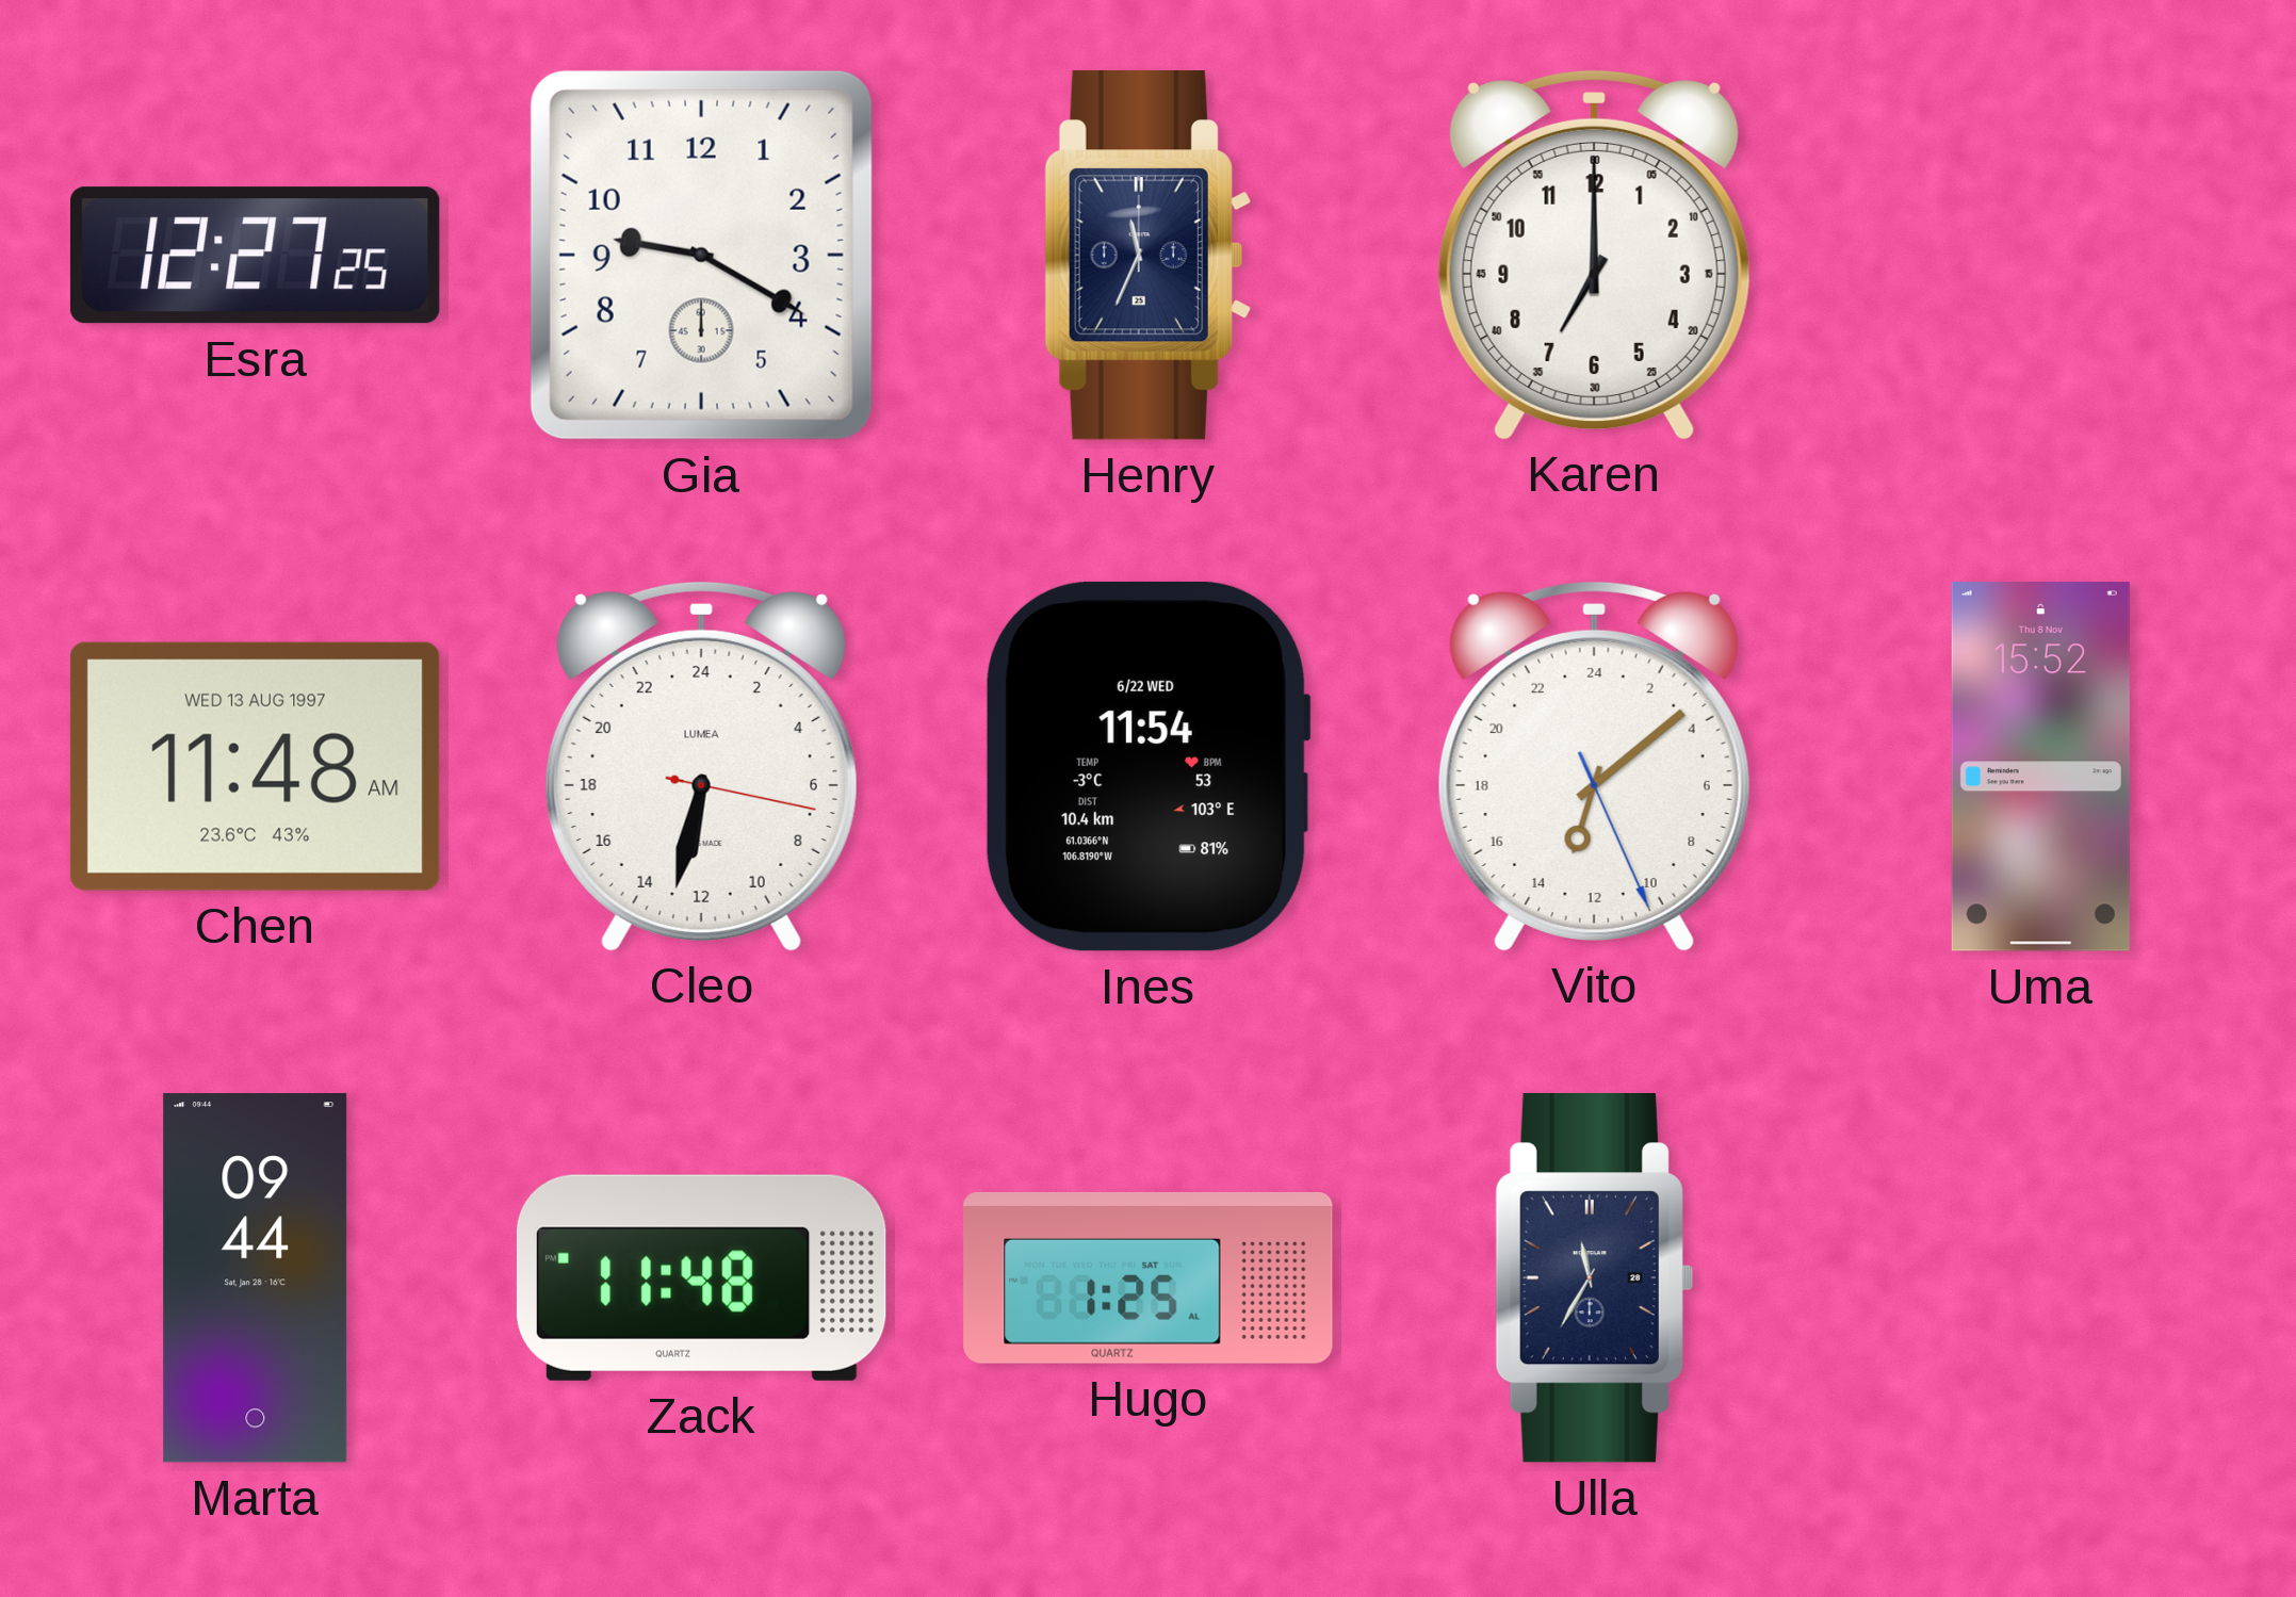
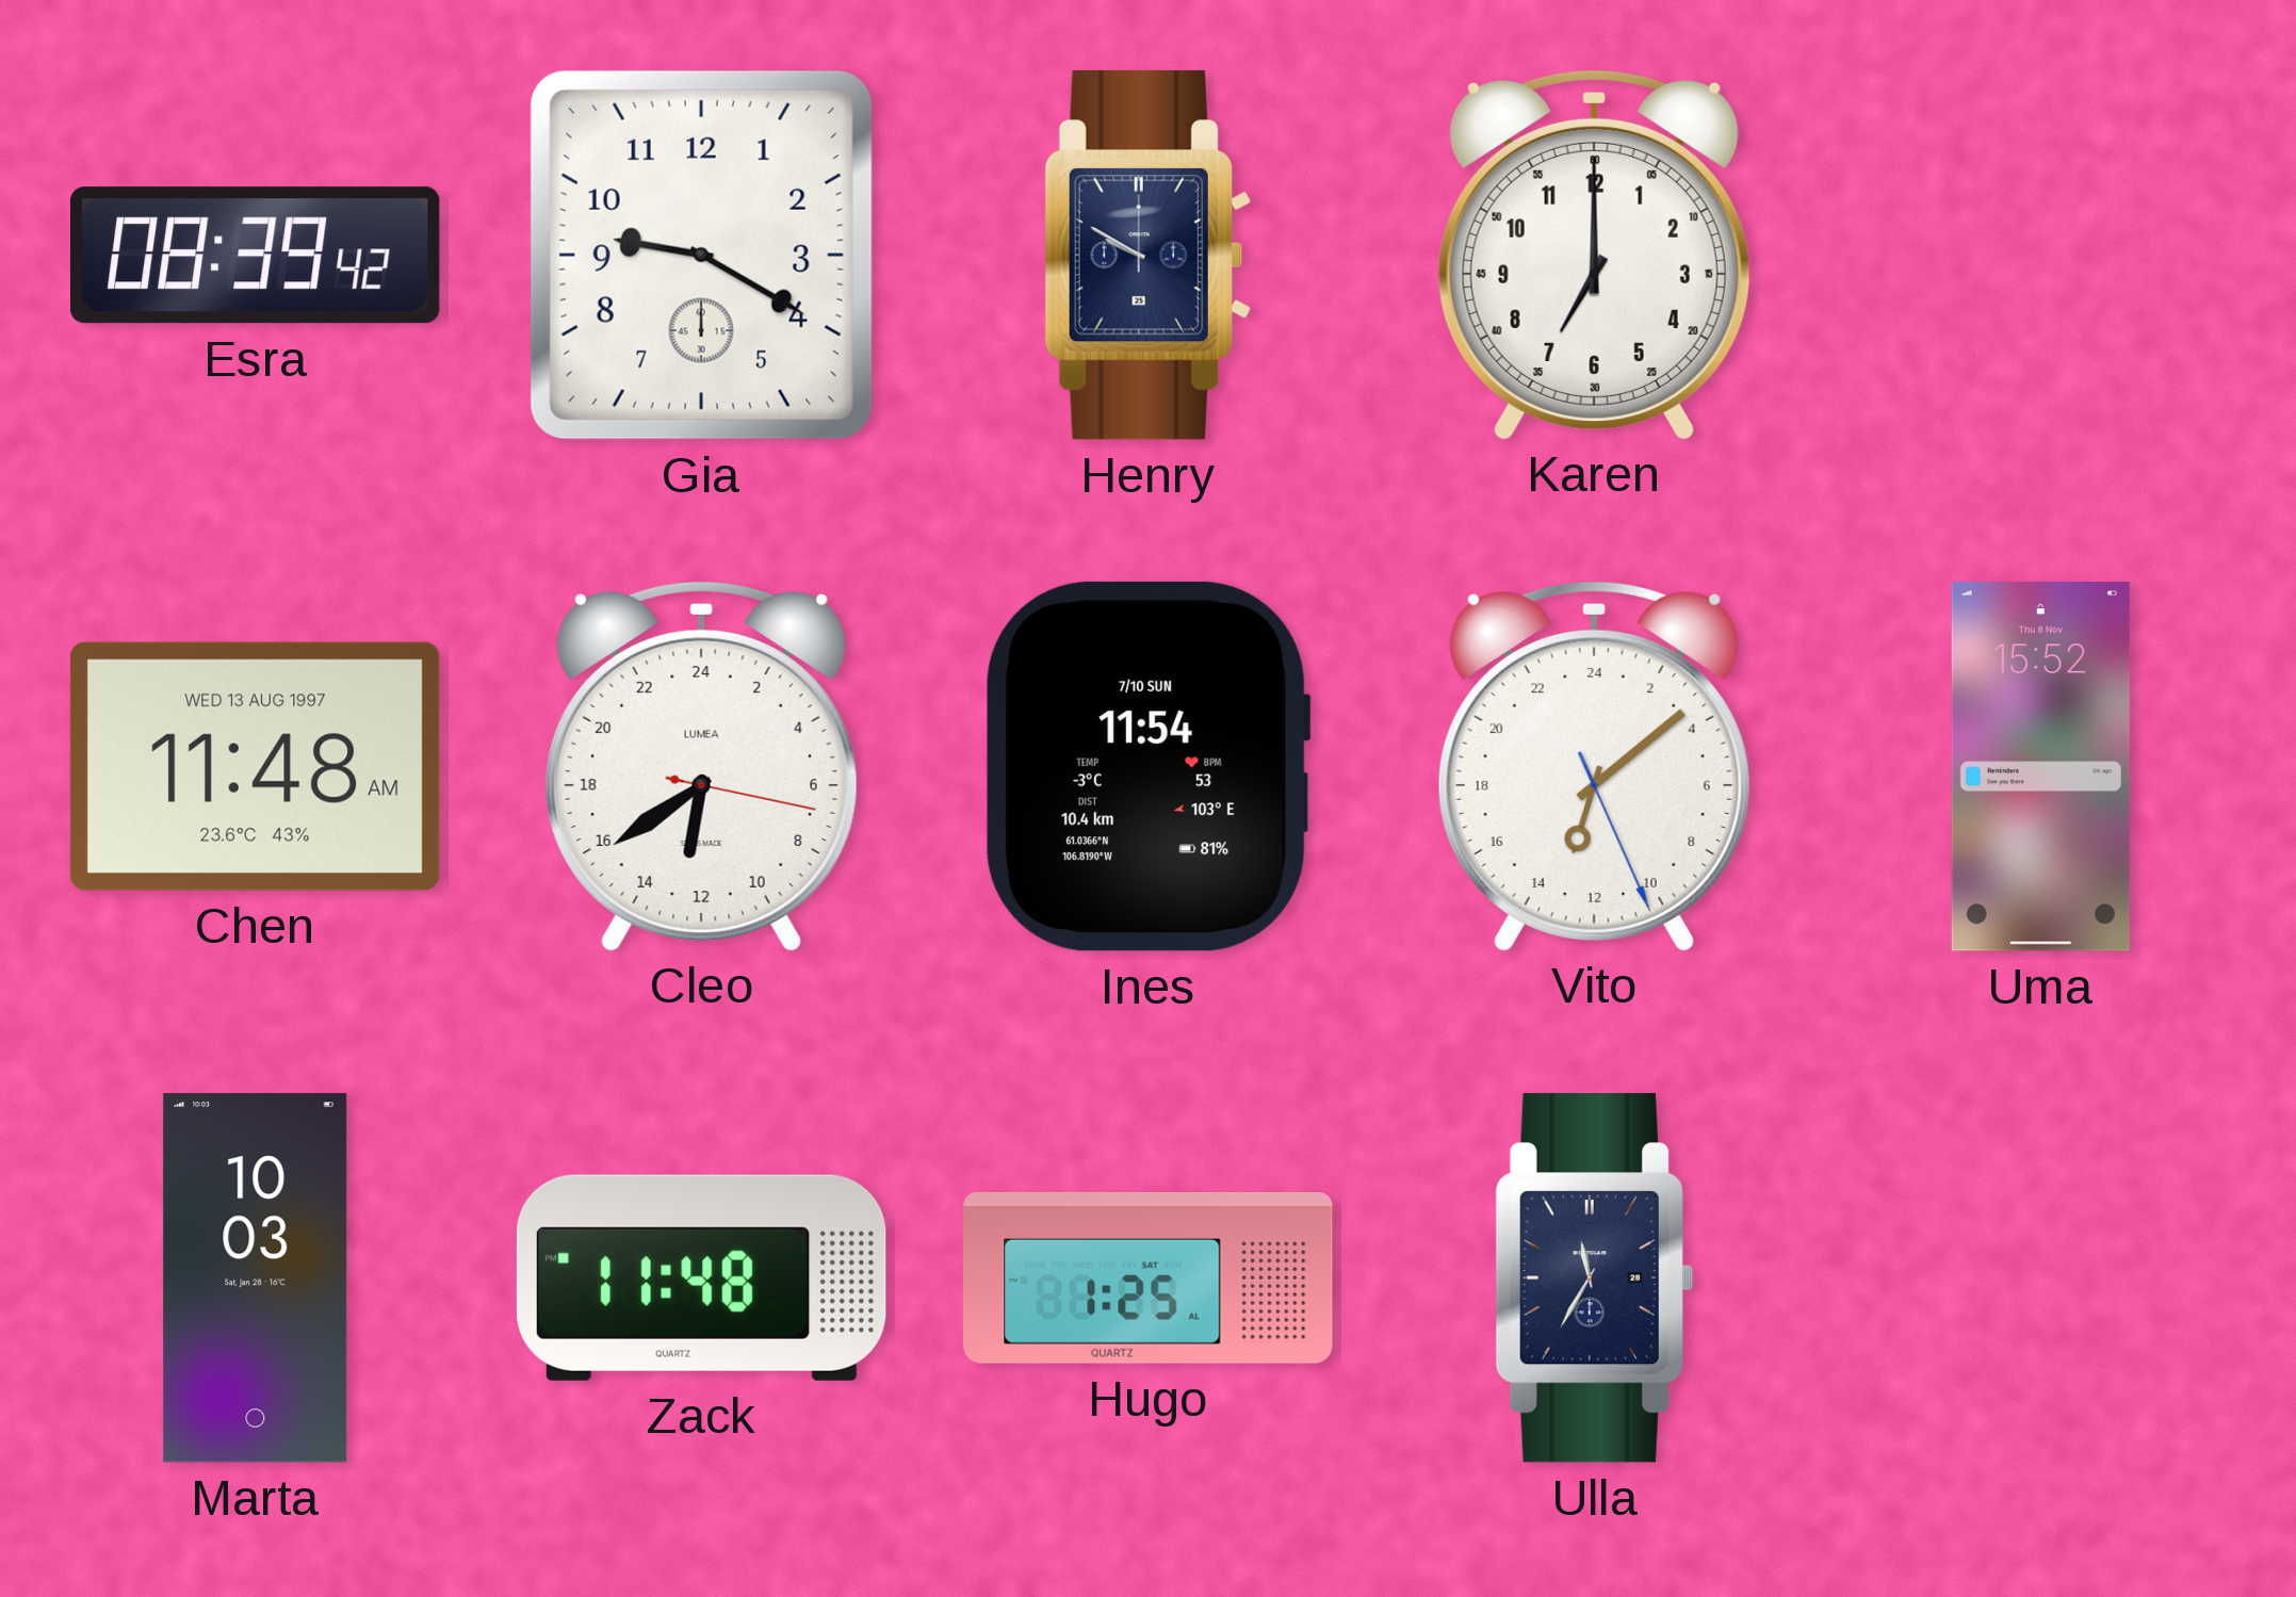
Esra: 12:27 -> 08:39 (255, 256)
Henry: 11:34 -> 9:50 (1147, 255)
Cleo: 12:32 -> 12:39 (701, 765)
Ines date: 6/22 WED -> 7/10 SUN (1147, 766)
Marta: 09:44 -> 10:03 (256, 1278)
